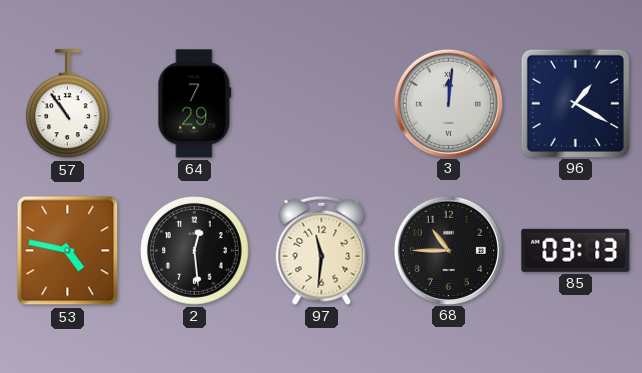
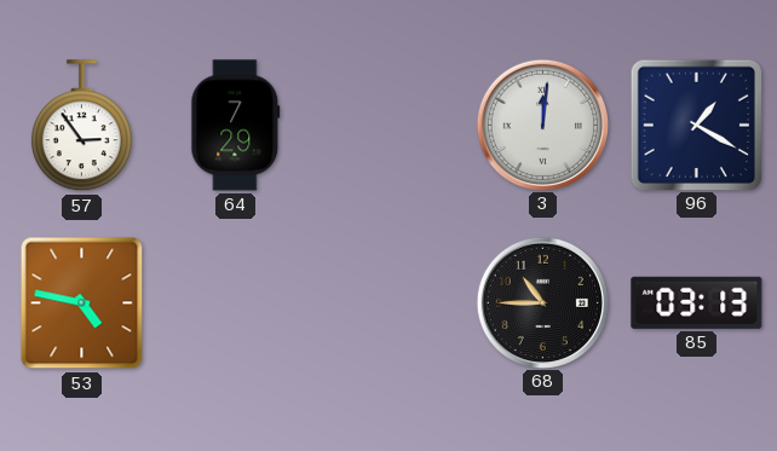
57: 10:54 -> 2:54 (81, 126)
2: 12:29 -> none (195, 251)
97: 11:31 -> none (322, 250)
